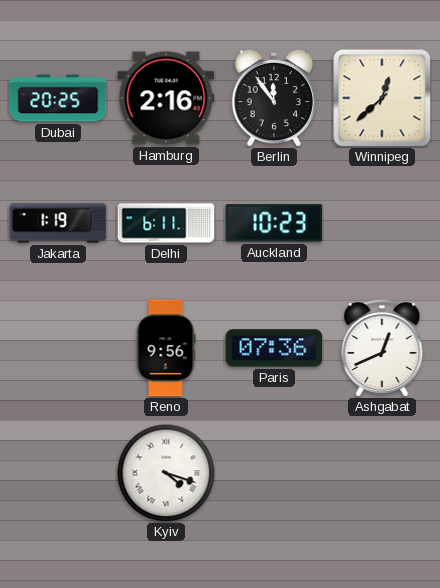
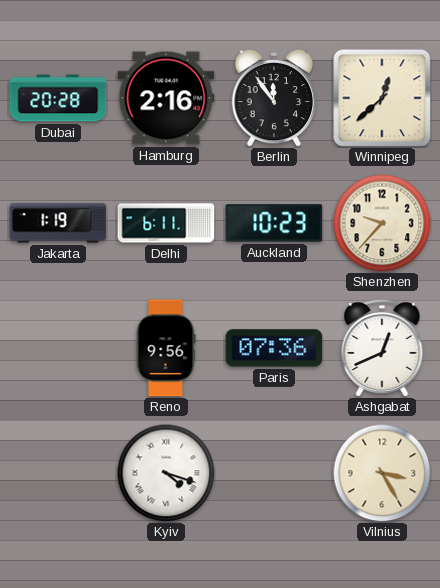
Dubai: 20:25 -> 20:28 (58, 98)
Shenzhen: none -> 9:37 (382, 223)
Vilnius: none -> 3:25 (382, 473)
